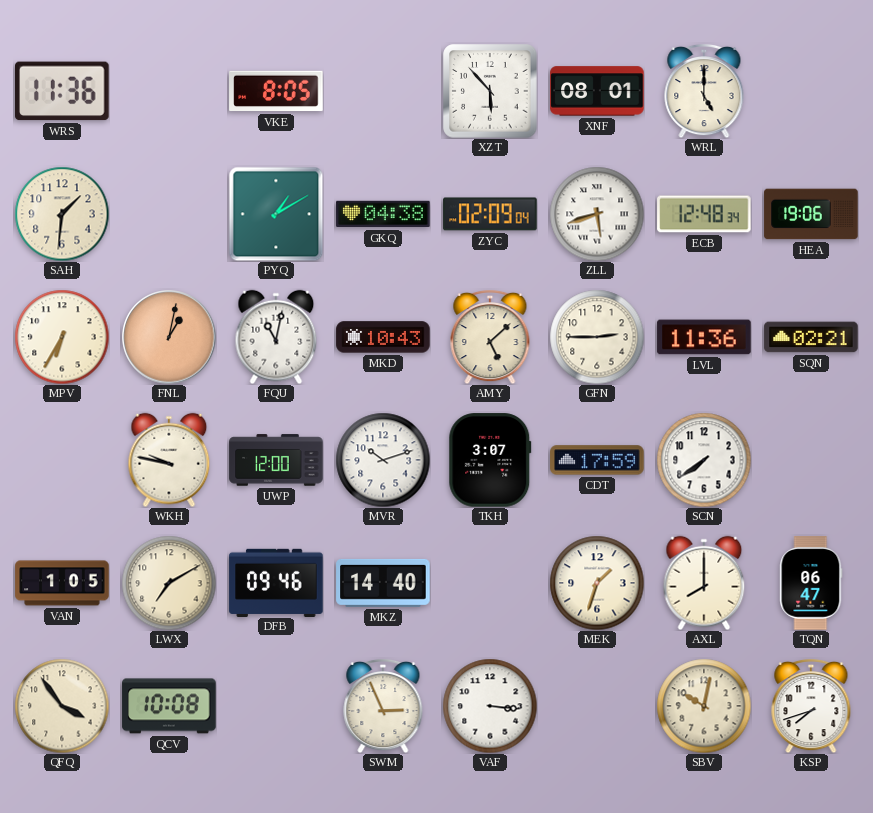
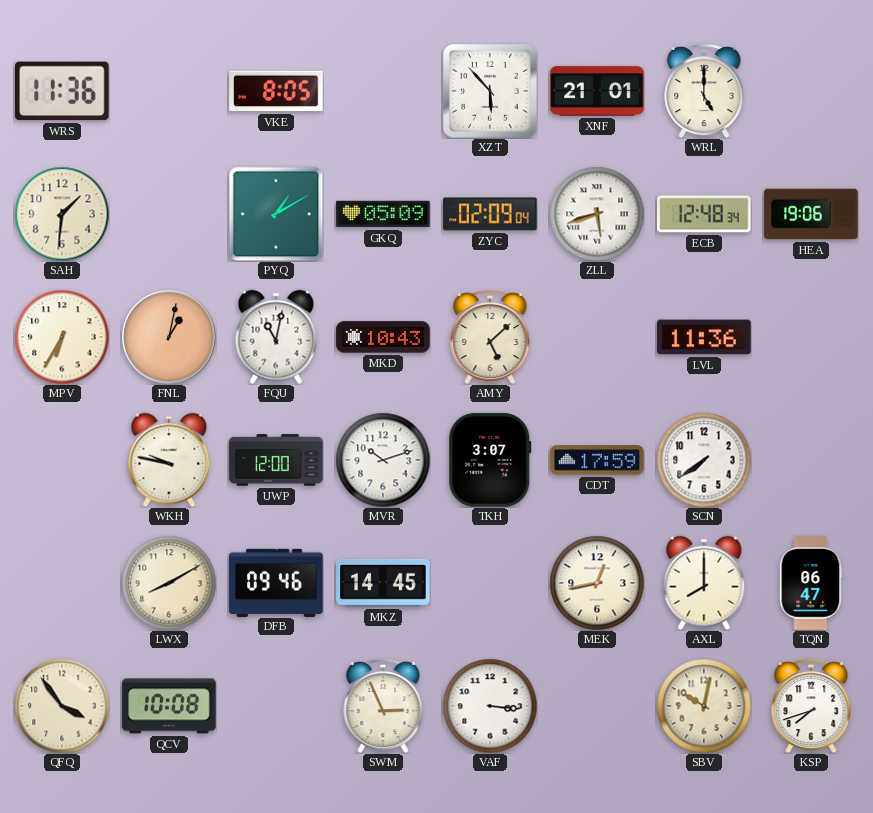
XNF: 08:01 -> 21:01 (597, 91)
GKQ: 04:38 -> 05:09 (383, 214)
GFN: 2:45 -> none (597, 337)
SQN: 02:21 -> none (811, 337)
VAN: 1:05 -> none (62, 583)
LWX: 7:10 -> 8:10 (169, 583)
MKZ: 14:40 -> 14:45 (383, 583)
MEK: 1:33 -> 12:43 (597, 583)
